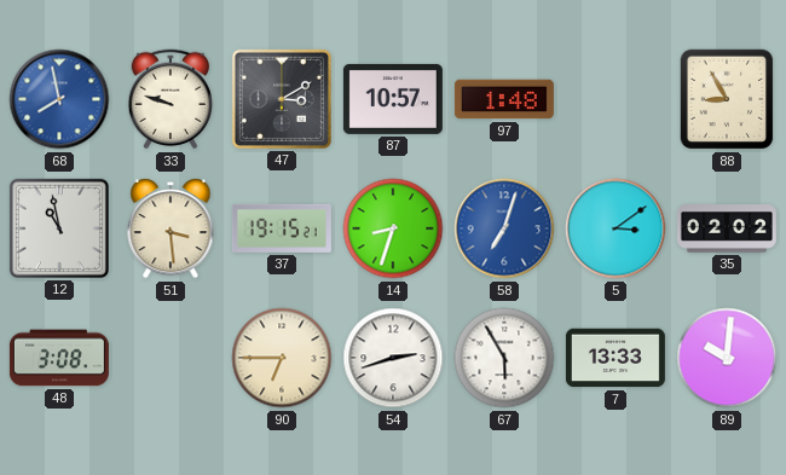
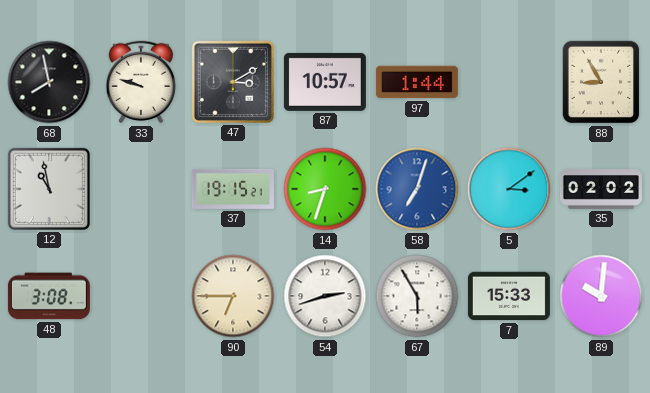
68 dial: blue -> black (49, 82)
97: 1:48 -> 1:44 (417, 82)
51: 3:29 -> none (171, 228)
7: 13:33 -> 15:33 (509, 296)
